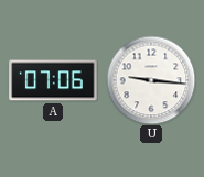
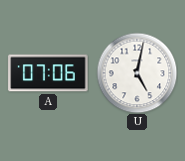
U: 9:16 -> 5:02 (137, 73)
